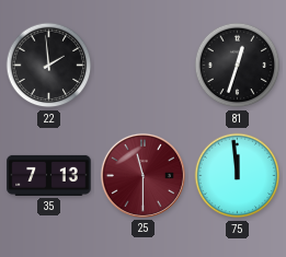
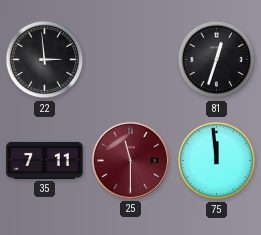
22: 1:59 -> 2:59 (45, 60)
35: 7:13 -> 7:11 (45, 160)
